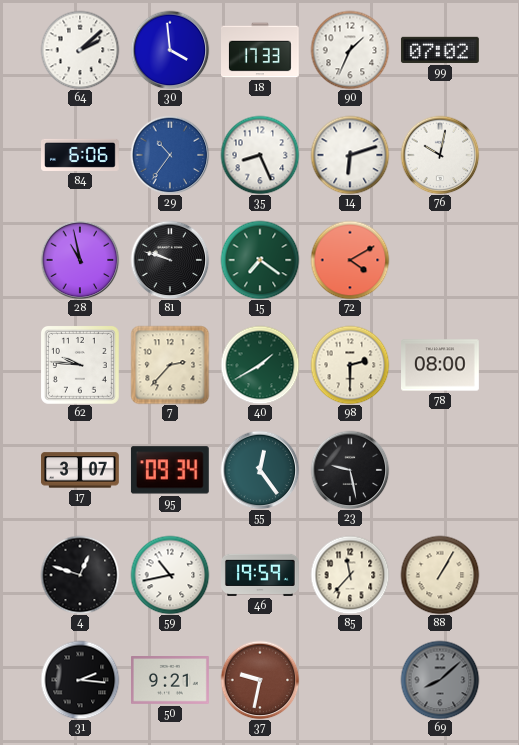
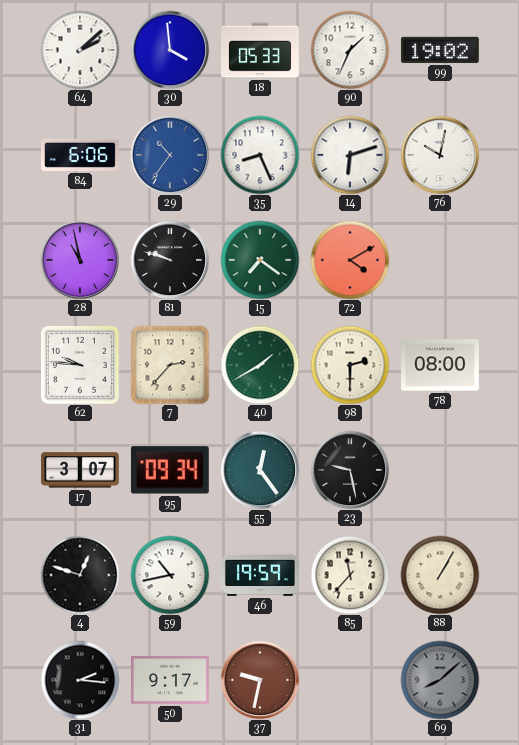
18: 17:33 -> 05:33 (261, 50)
99: 07:02 -> 19:02 (440, 50)
50: 9:21 -> 9:17 (171, 680)
